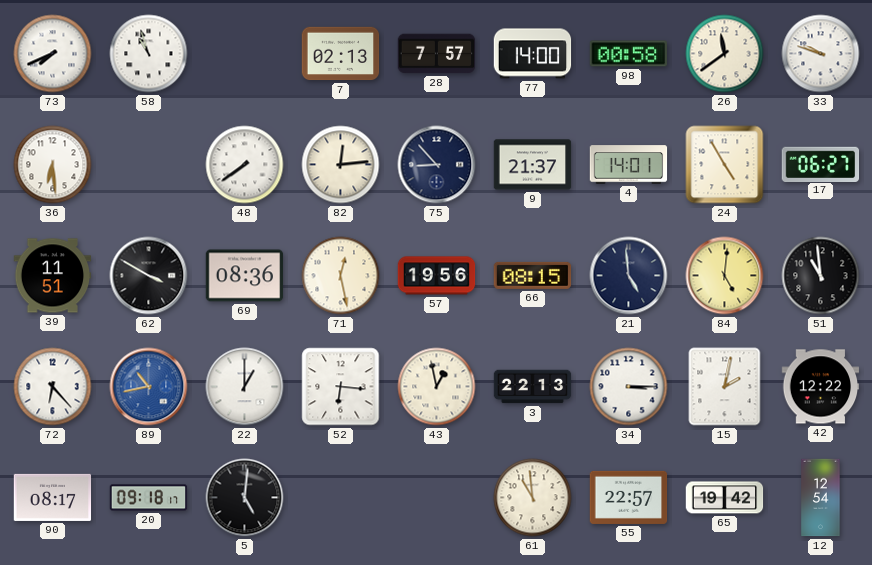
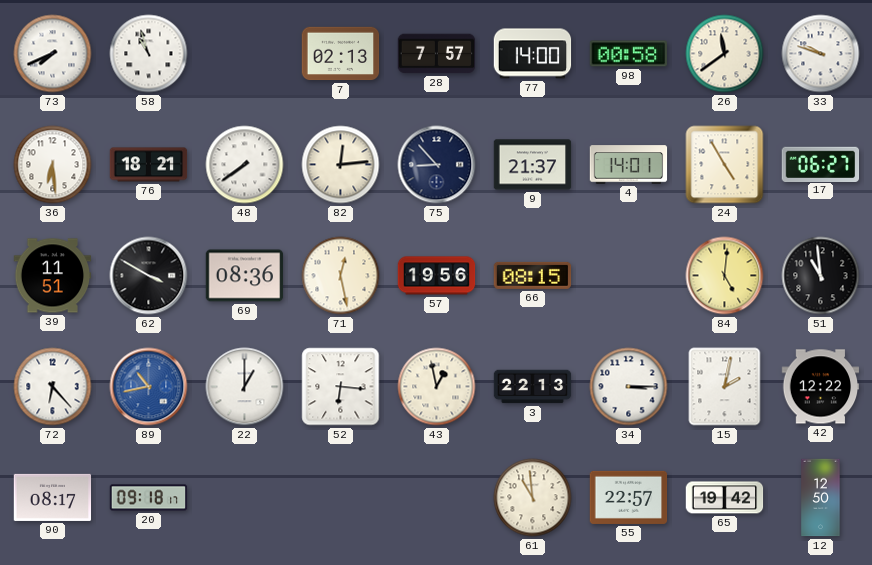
76: none -> 18:21 (149, 165)
21: 4:59 -> none (629, 276)
5: 5:01 -> none (245, 498)
12: 12:54 -> 12:50 (821, 498)
